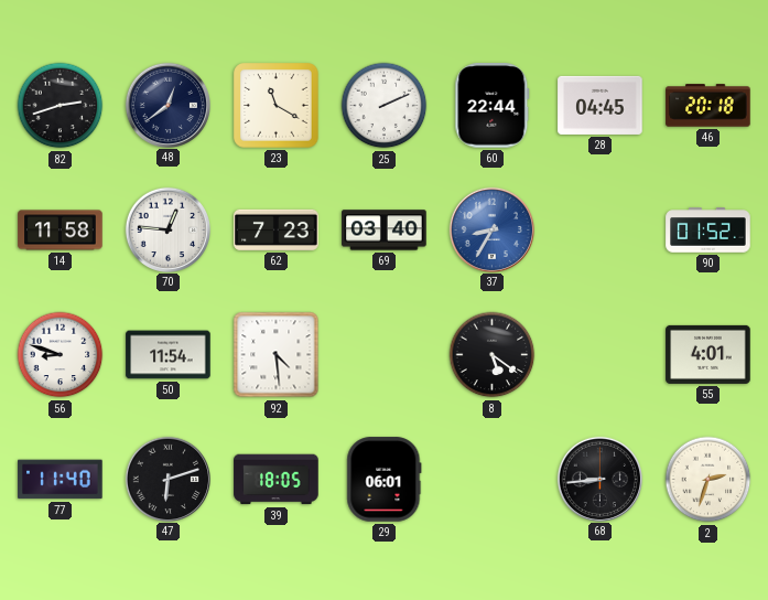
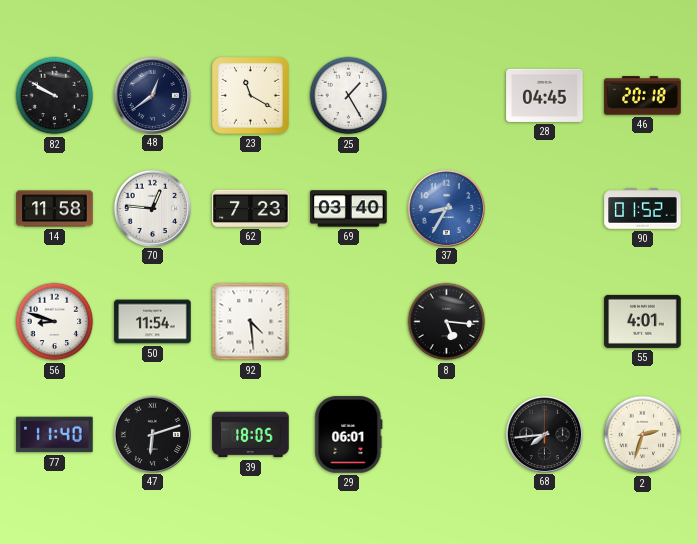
82: 2:42 -> 9:50 (55, 96)
25: 2:11 -> 1:25 (349, 96)
60: 22:44 -> none (493, 106)
8: 5:21 -> 5:16 (447, 322)
68: 8:44 -> 7:44 (544, 434)
